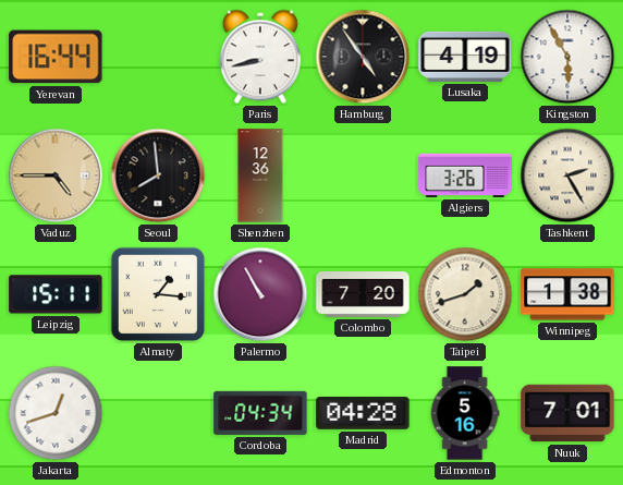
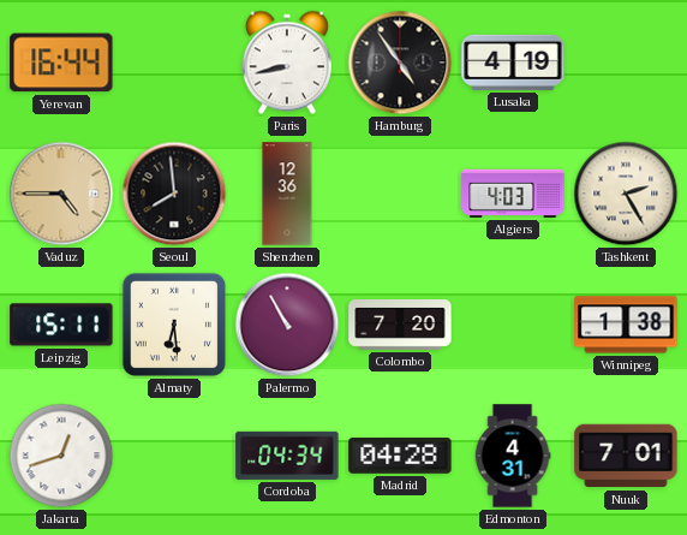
Kingston: 5:55 -> none (567, 57)
Algiers: 3:26 -> 4:03 (513, 194)
Almaty: 1:16 -> 6:29 (174, 325)
Taipei: 1:42 -> none (465, 294)
Edmonton: 5:16 -> 4:31 (513, 456)
